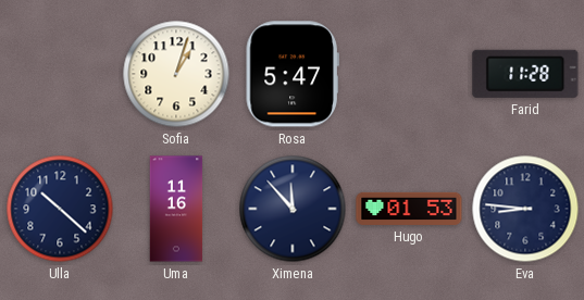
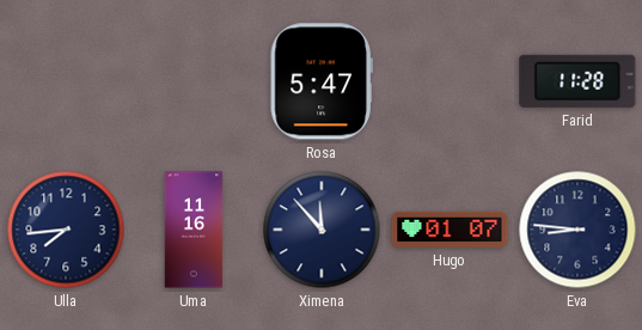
Sofia: 1:03 -> none (176, 74)
Ulla: 10:22 -> 7:44 (66, 230)
Hugo: 01:53 -> 01:07 (450, 230)
